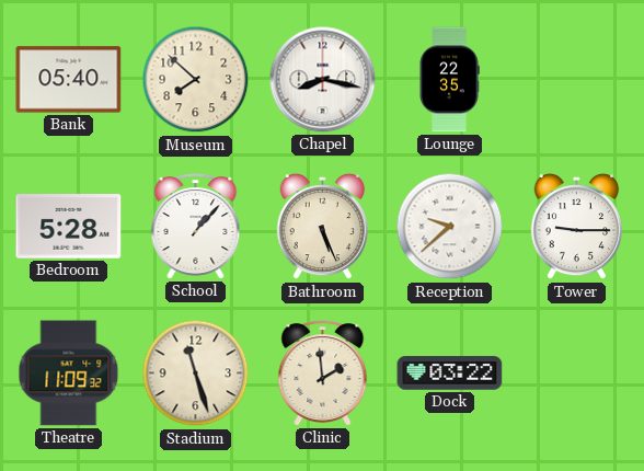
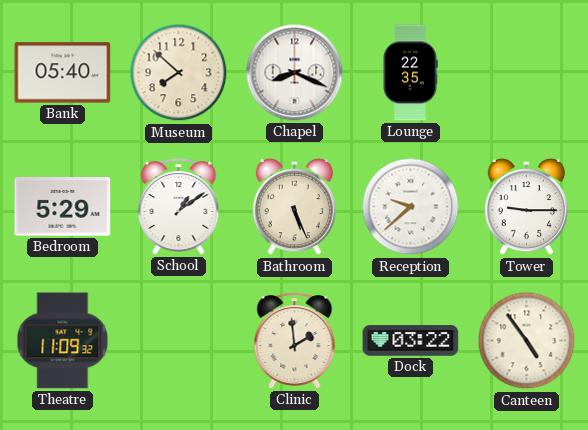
Chapel: 8:17 -> 8:19 (295, 73)
Bedroom: 5:28 -> 5:29 (63, 207)
School: 1:07 -> 1:09 (179, 207)
Stadium: 11:27 -> none (196, 374)
Canteen: none -> 4:54 (527, 341)
